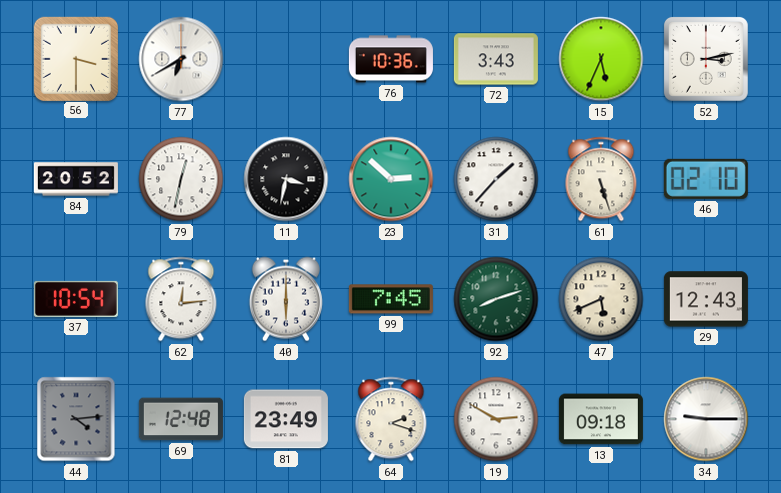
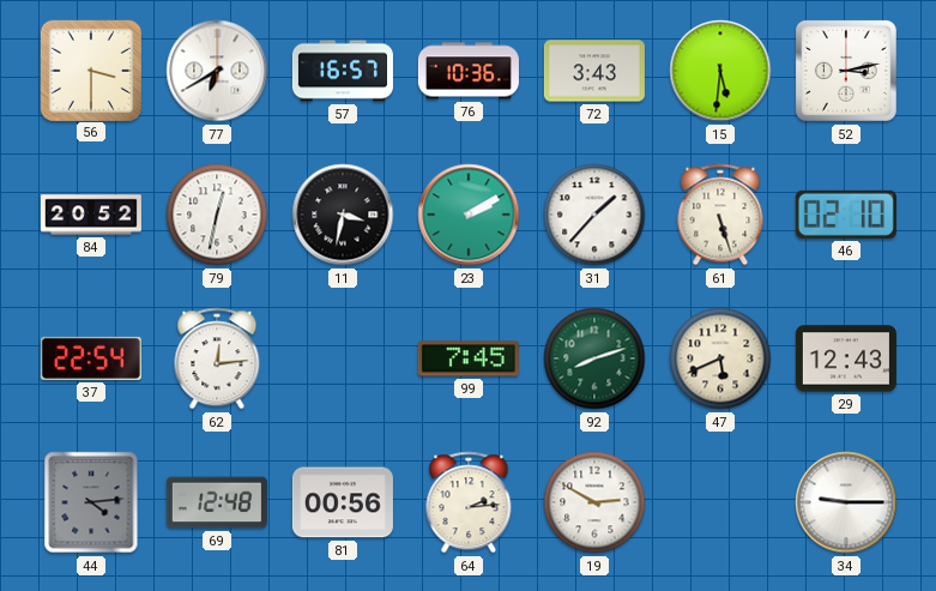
57: none -> 16:57 (343, 71)
15: 5:34 -> 5:31 (720, 71)
23: 2:52 -> 2:10 (469, 215)
37: 10:54 -> 22:54 (91, 358)
40: 6:00 -> none (286, 299)
81: 23:49 -> 00:56 (343, 502)
64: 2:18 -> 2:14 (469, 502)
13: 09:18 -> none (601, 419)
